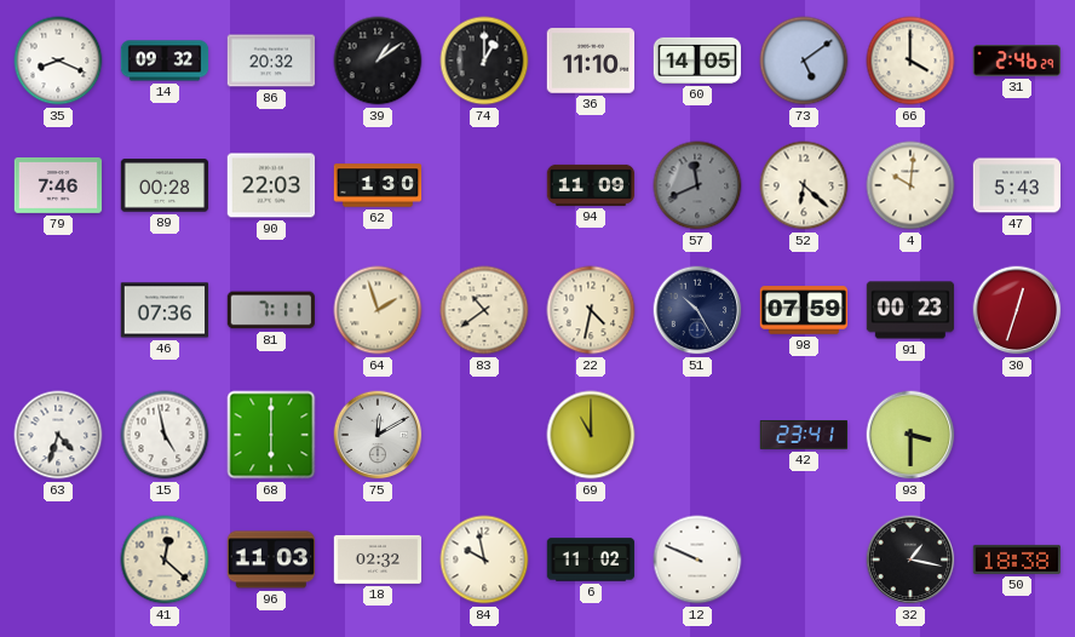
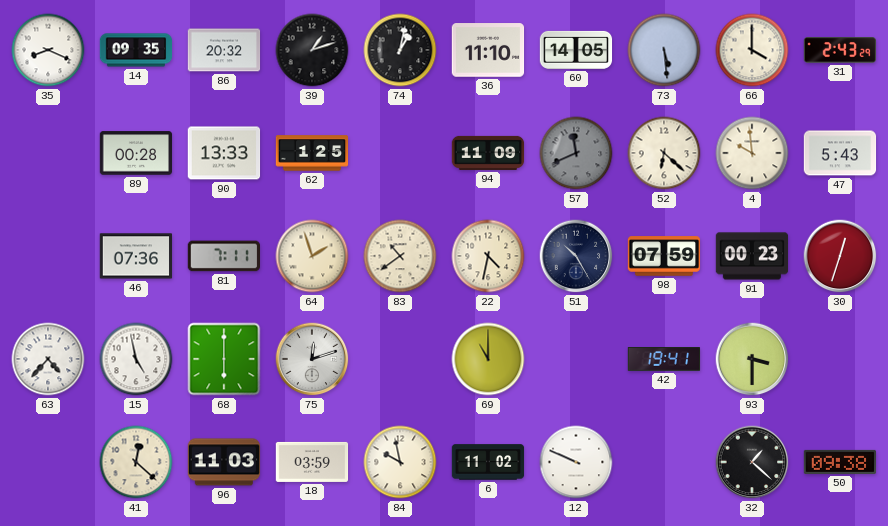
14: 09:32 -> 09:35 (136, 50)
39: 1:09 -> 1:12 (312, 50)
74: 1:00 -> 1:02 (400, 50)
73: 5:09 -> 5:29 (664, 50)
31: 2:46 -> 2:43 (840, 50)
79: 7:46 -> none (58, 186)
90: 22:03 -> 13:33 (224, 153)
62: 1:30 -> 1:25 (312, 153)
4: 10:01 -> 9:59 (752, 153)
63: 4:33 -> 4:37 (48, 359)
75: 12:10 -> 12:12 (312, 359)
42: 23:41 -> 19:41 (664, 359)
18: 02:32 -> 03:59 (312, 462)
32: 1:17 -> 1:22 (752, 462)
50: 18:38 -> 09:38 (840, 462)
